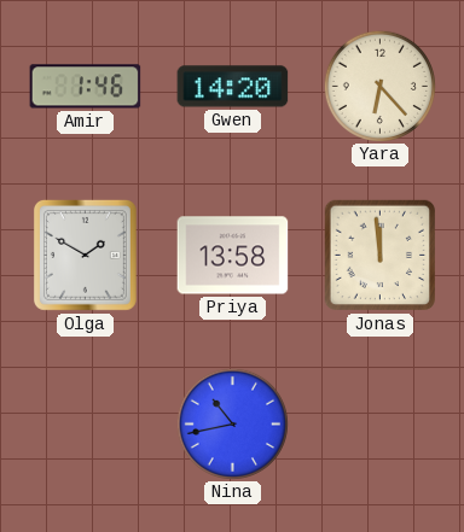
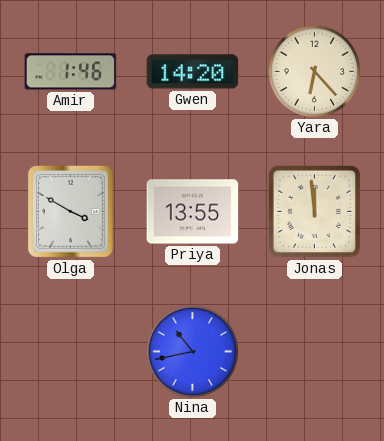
Olga: 1:50 -> 3:50 (70, 211)
Priya: 13:58 -> 13:55 (193, 212)
